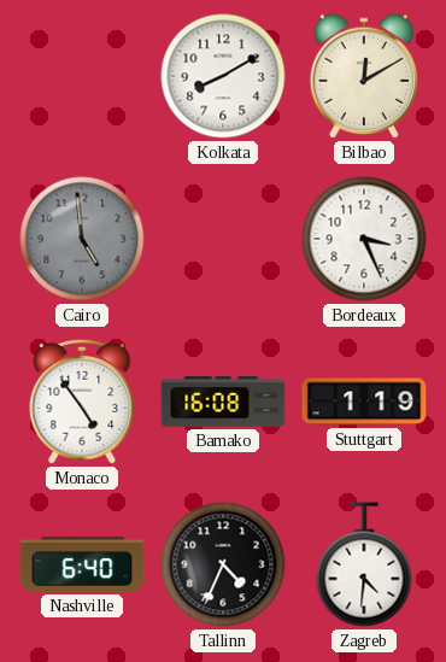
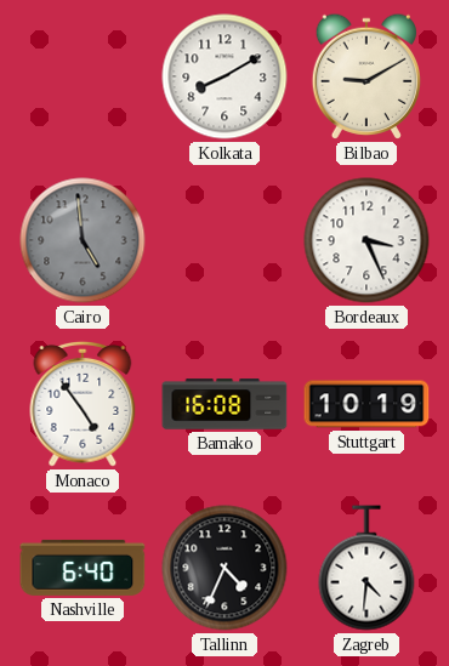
Bilbao: 12:10 -> 9:10 (365, 76)
Stuttgart: 1:19 -> 10:19 (366, 404)
